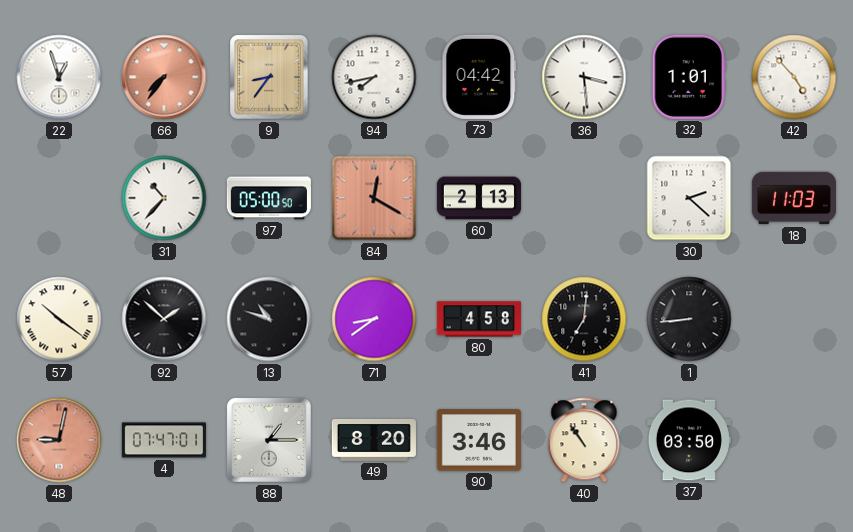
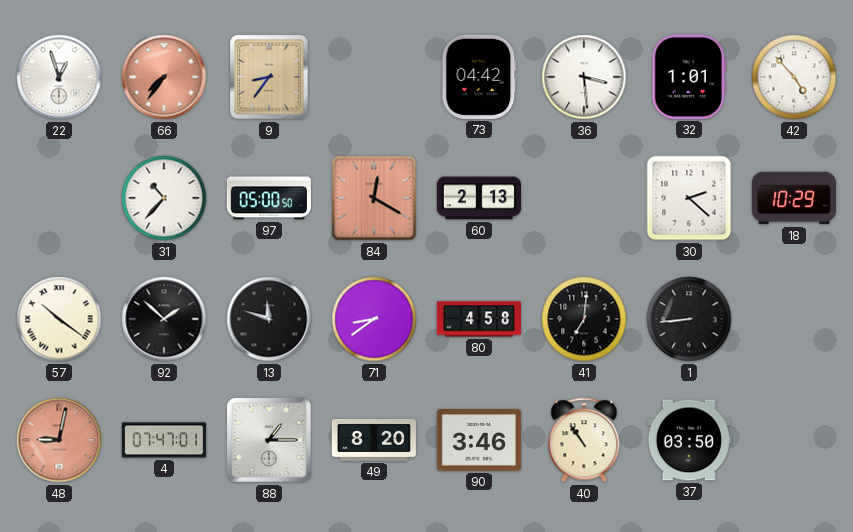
94: 7:43 -> none (374, 77)
18: 11:03 -> 10:29 (794, 198)
13: 10:48 -> 11:48 (269, 319)
